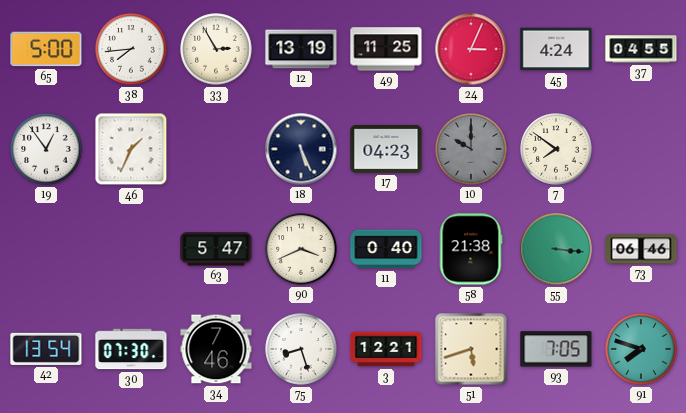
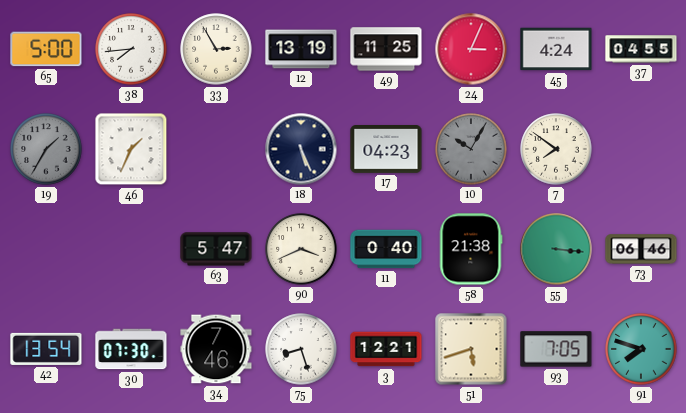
19: 12:54 -> 1:35 (46, 149)
19 dial: white -> grey (46, 149)
10: 10:00 -> 10:05 (471, 149)
